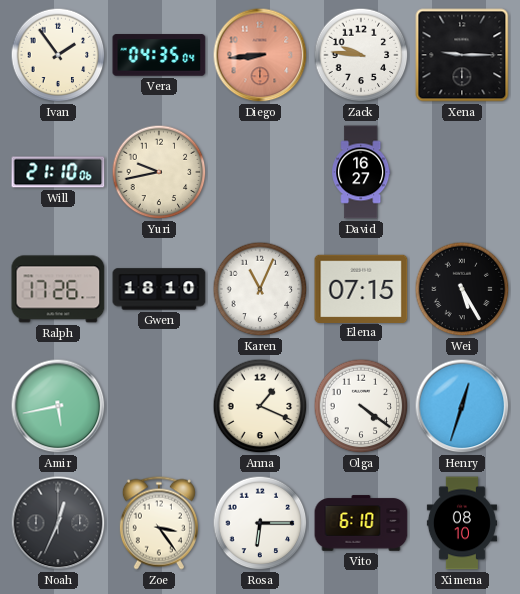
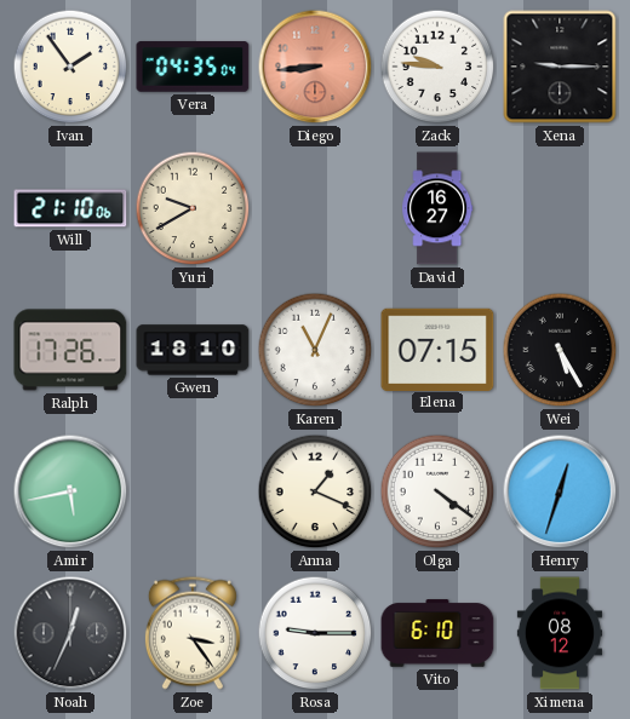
Yuri: 9:43 -> 9:40 (193, 208)
Rosa: 6:15 -> 9:15 (315, 633)
Ximena: 08:10 -> 08:12 (560, 633)
